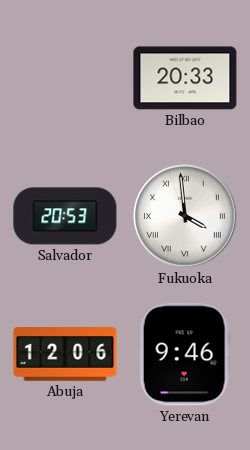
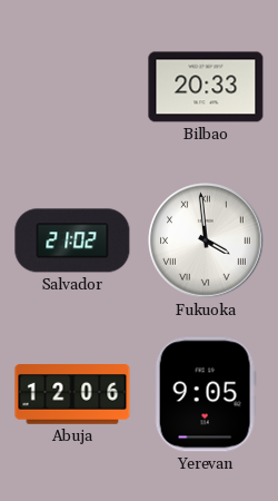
Salvador: 20:53 -> 21:02 (72, 240)
Yerevan: 9:46 -> 9:05 (206, 394)
